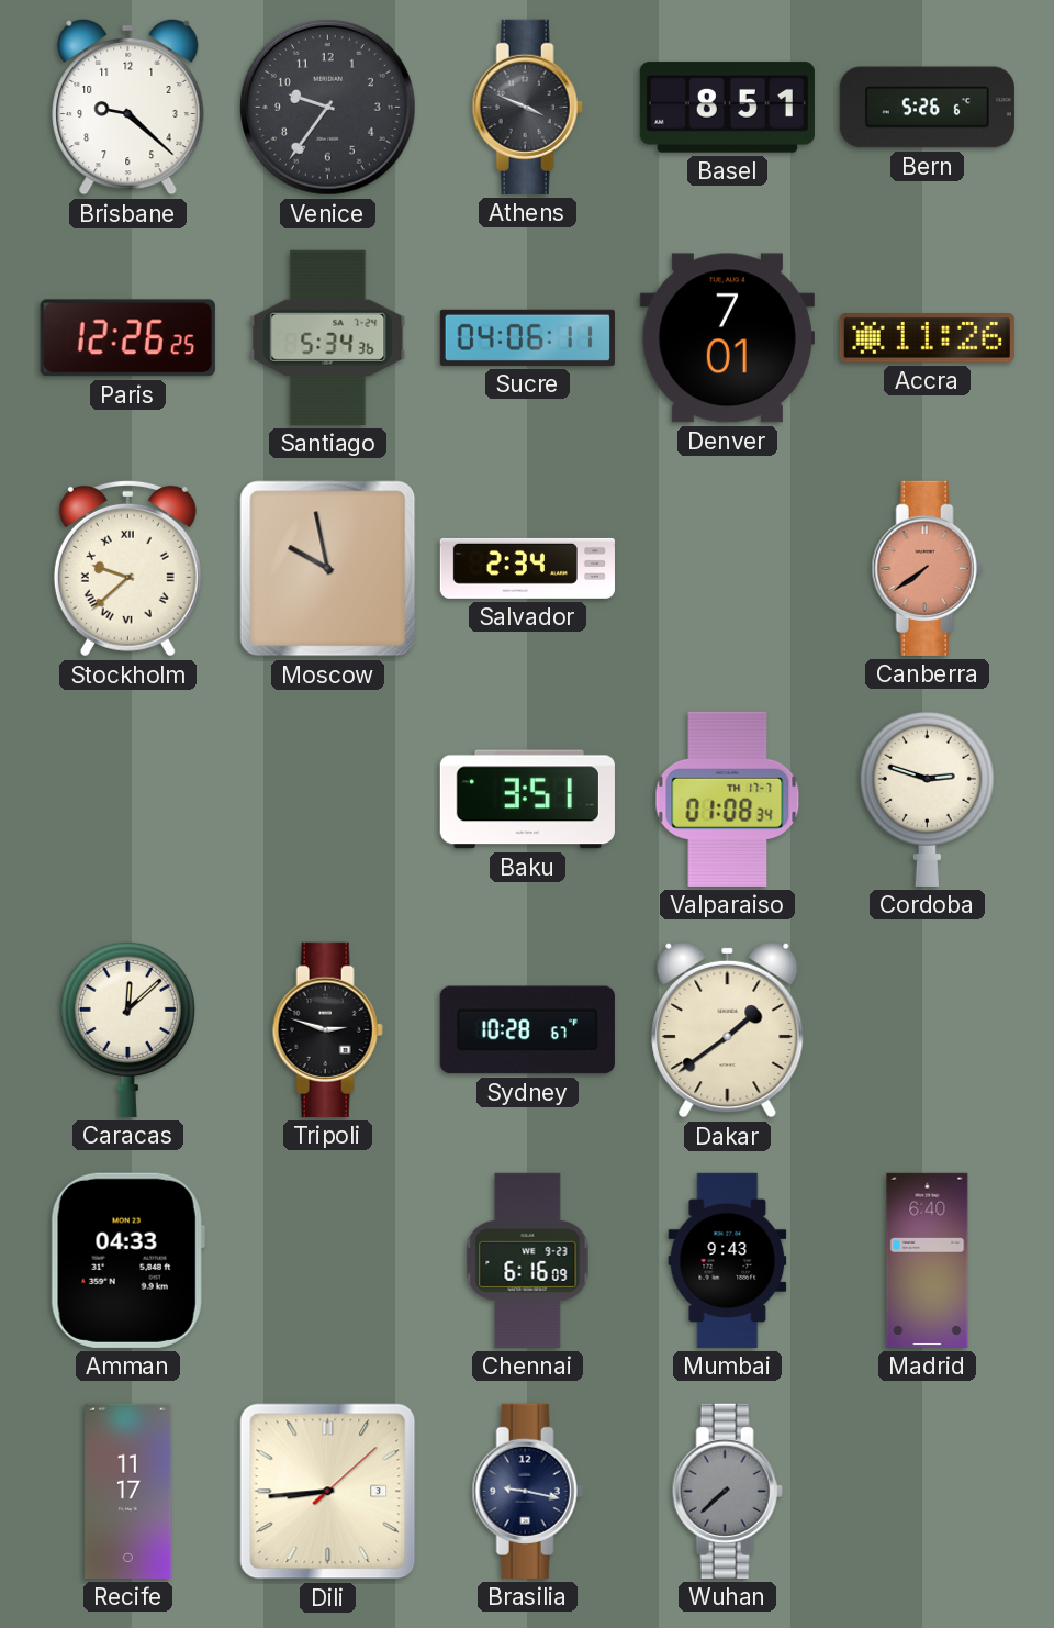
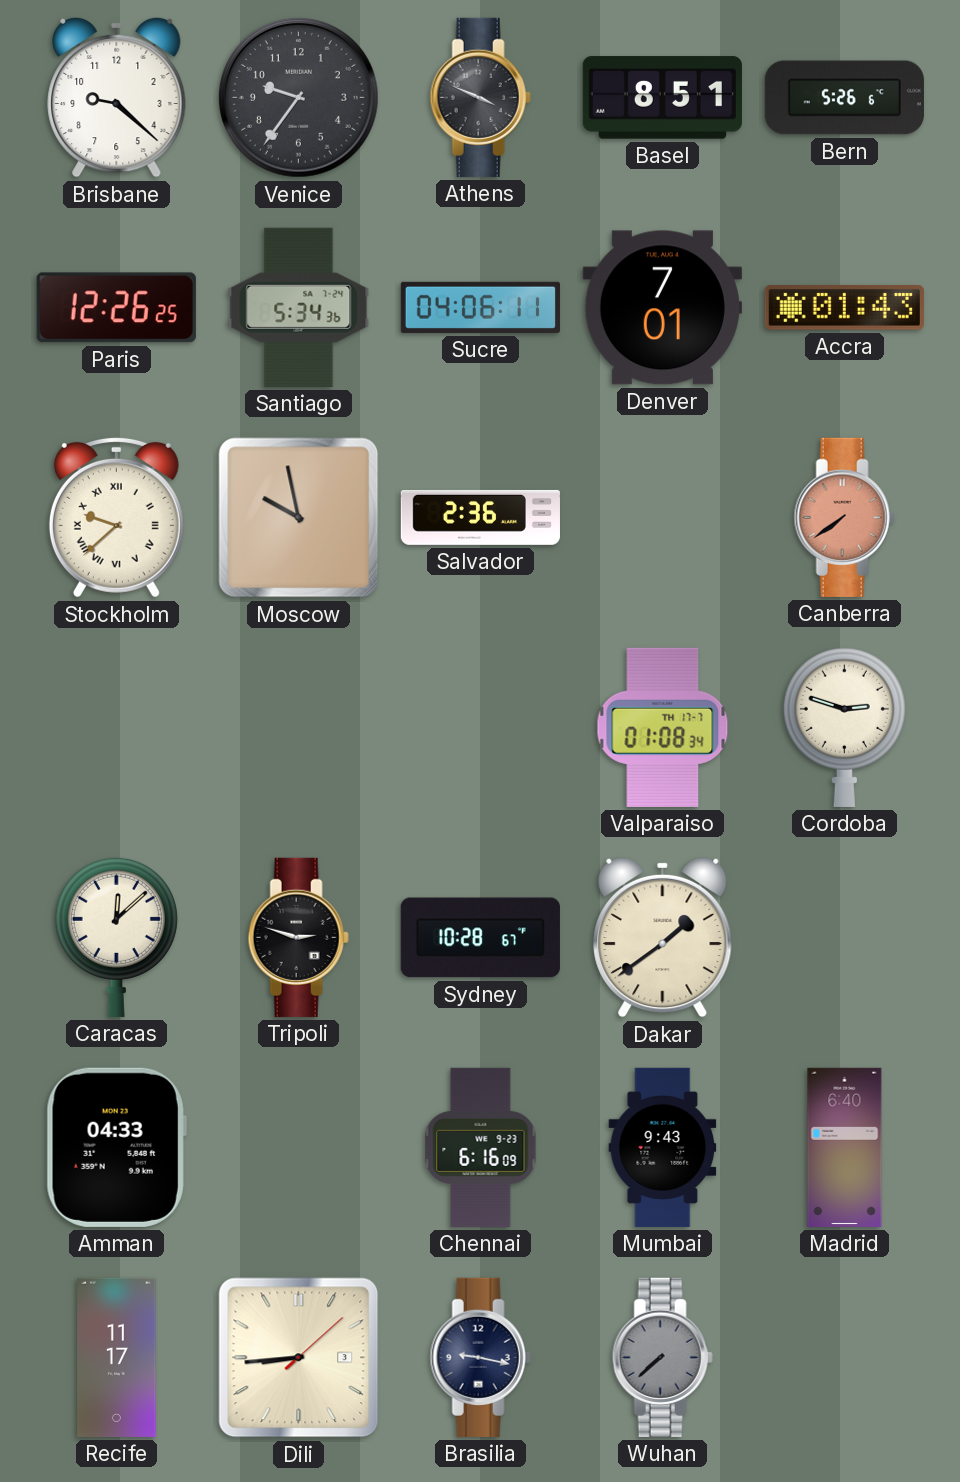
Accra: 11:26 -> 01:43 (844, 308)
Salvador: 2:34 -> 2:36 (480, 517)
Baku: 3:51 -> none (527, 800)
